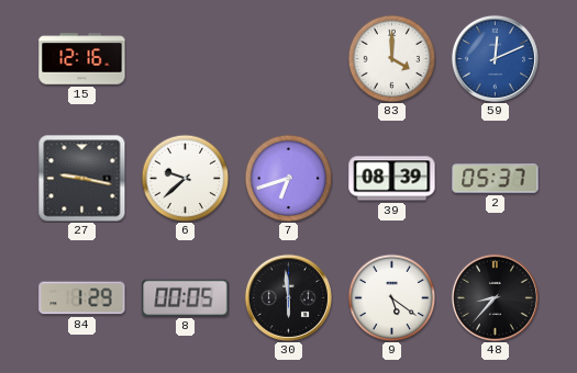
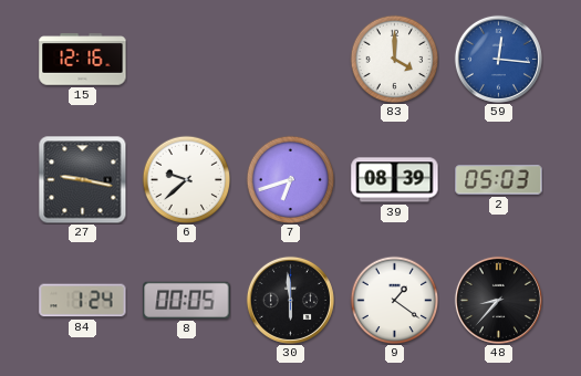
59: 12:11 -> 12:16 (498, 59)
2: 05:37 -> 05:03 (499, 180)
84: 1:29 -> 1:24 (83, 301)
9: 5:21 -> 1:21 (394, 300)
